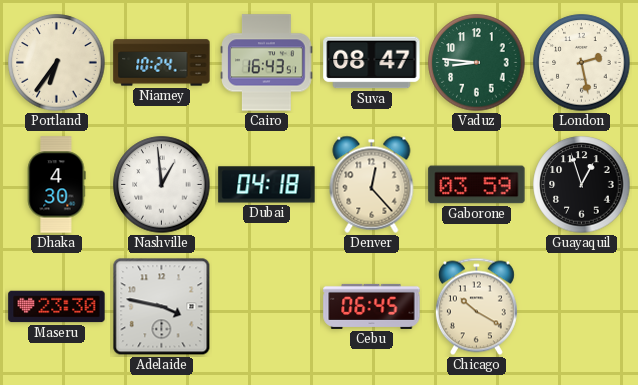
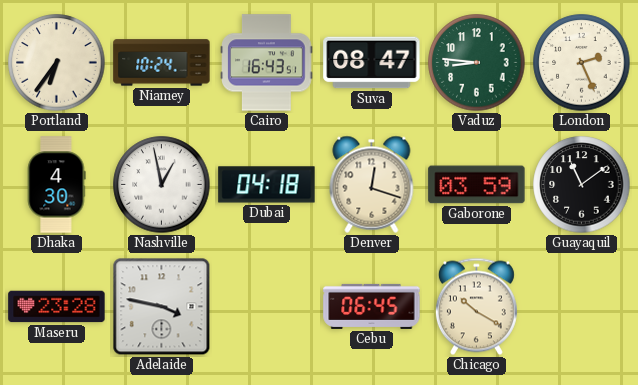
London: 2:28 -> 2:26 (582, 63)
Nashville: 12:59 -> 12:58 (162, 185)
Denver: 12:23 -> 12:18 (372, 184)
Guayaquil: 12:57 -> 11:09 (582, 185)
Maseru: 23:30 -> 23:28 (57, 307)
